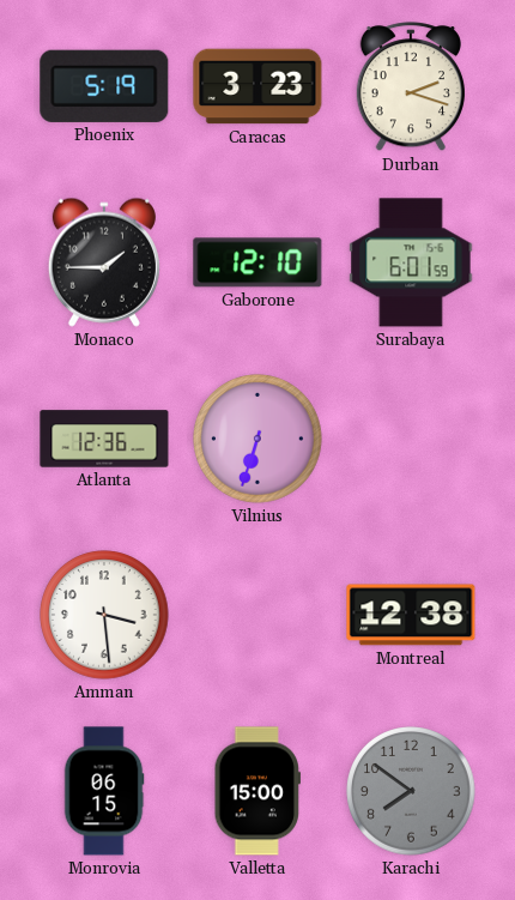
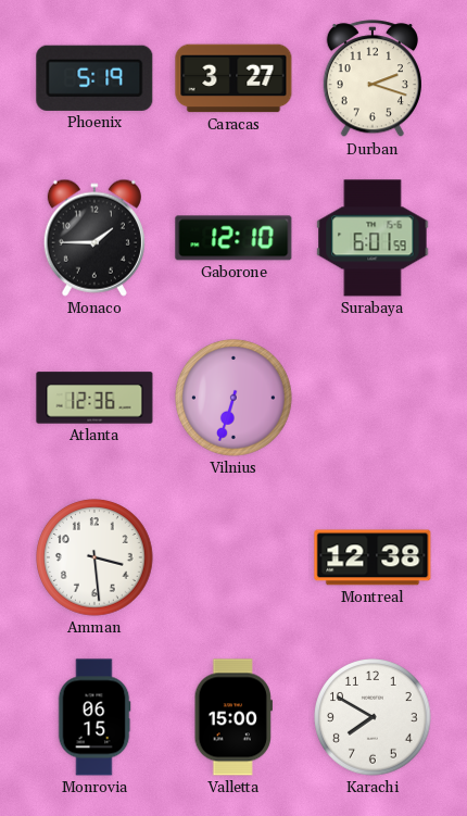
Caracas: 3:23 -> 3:27 (233, 78)
Karachi: 7:51 -> 7:50 (373, 717)
Karachi dial: grey -> white (373, 717)
